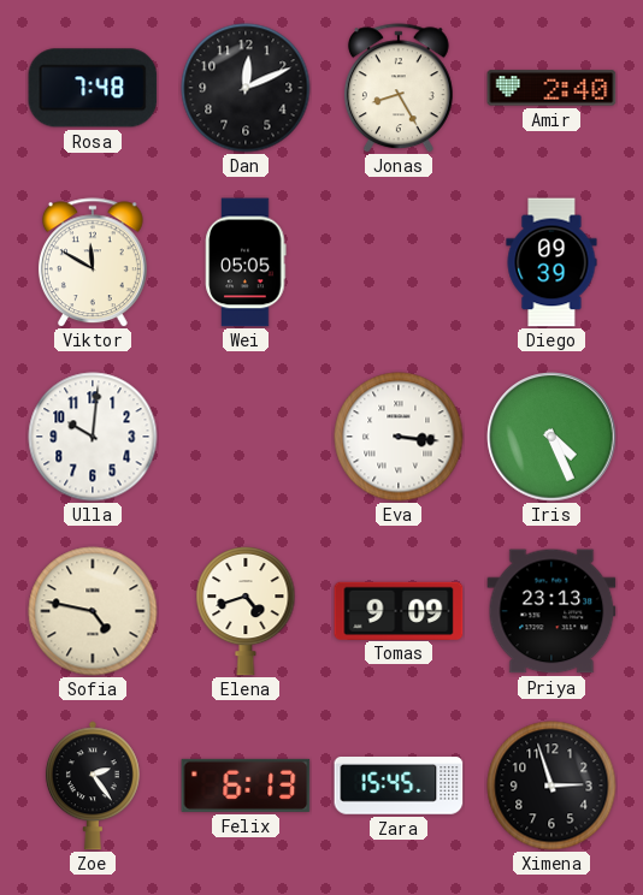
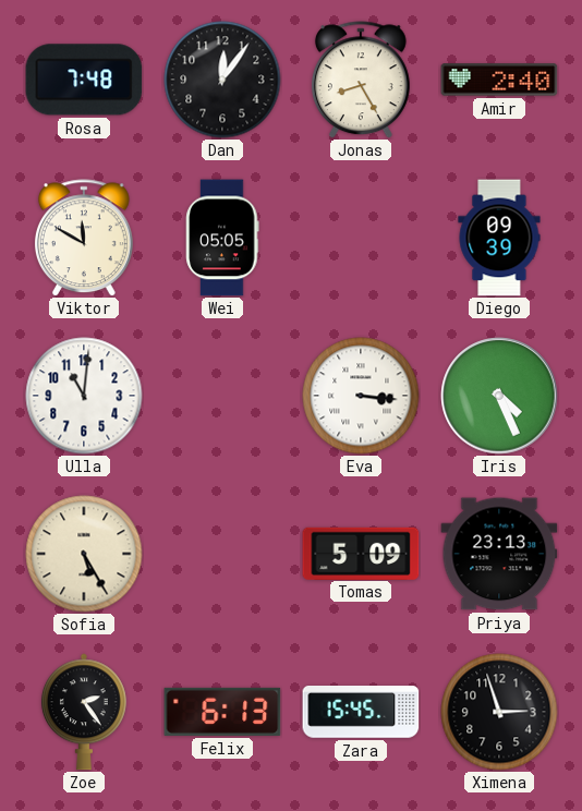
Dan: 12:11 -> 12:06 (222, 80)
Ulla: 10:01 -> 11:01 (84, 396)
Sofia: 4:47 -> 5:25 (84, 554)
Elena: 4:42 -> none (246, 611)
Tomas: 9:09 -> 5:09 (361, 553)
